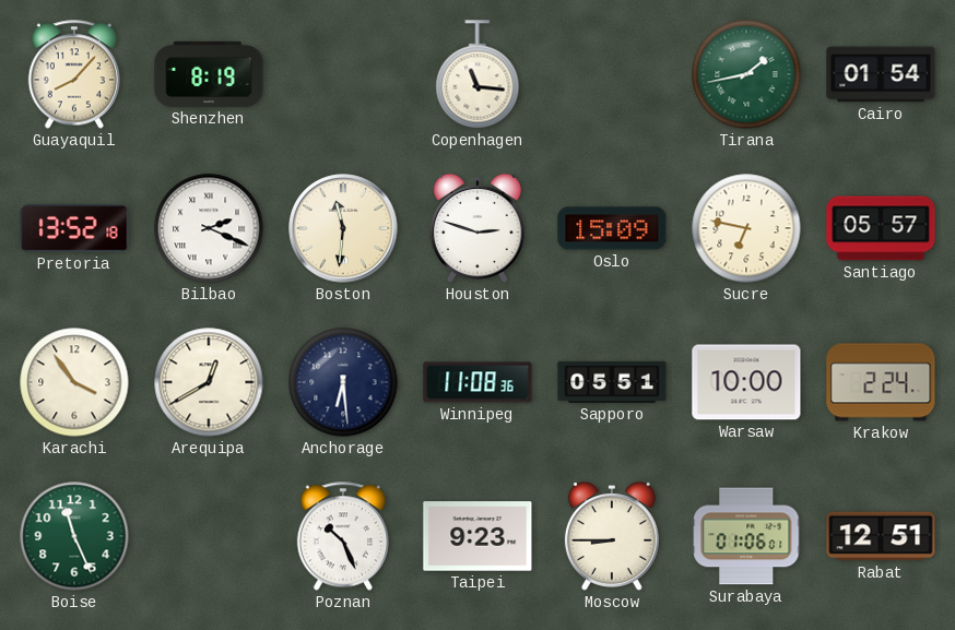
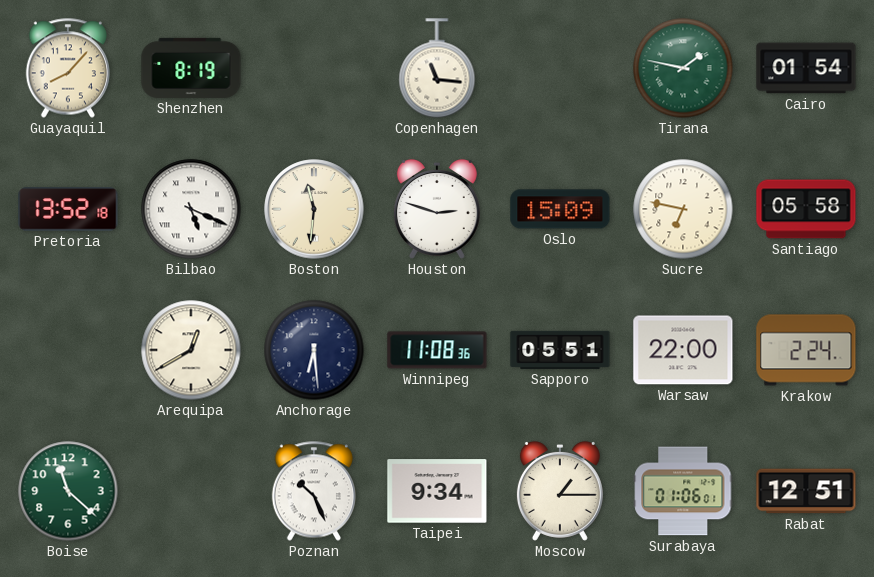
Tirana: 1:43 -> 1:47 (683, 68)
Bilbao: 2:19 -> 5:19 (191, 209)
Santiago: 05:57 -> 05:58 (806, 209)
Karachi: 3:54 -> none (74, 382)
Warsaw: 10:00 -> 22:00 (683, 350)
Boise: 11:26 -> 11:22 (68, 491)
Taipei: 9:23 -> 9:34 (437, 491)
Moscow: 8:45 -> 1:15 (560, 491)
